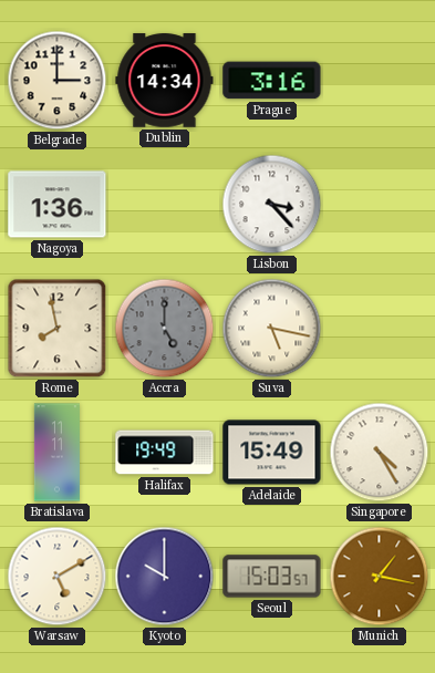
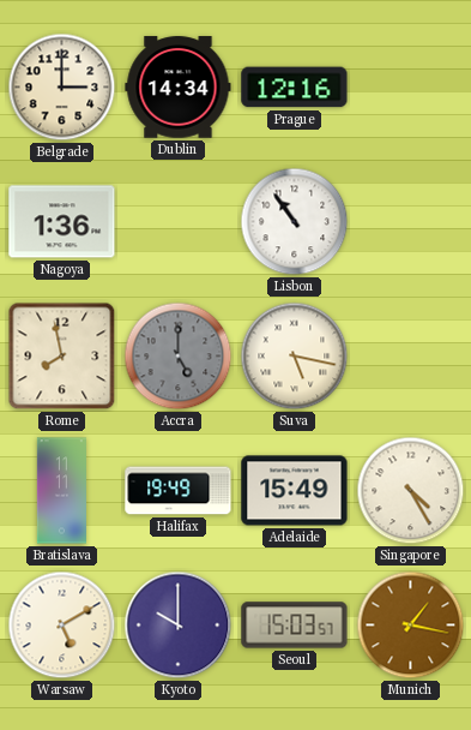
Prague: 3:16 -> 12:16 (295, 88)
Lisbon: 3:23 -> 10:54 (295, 222)
